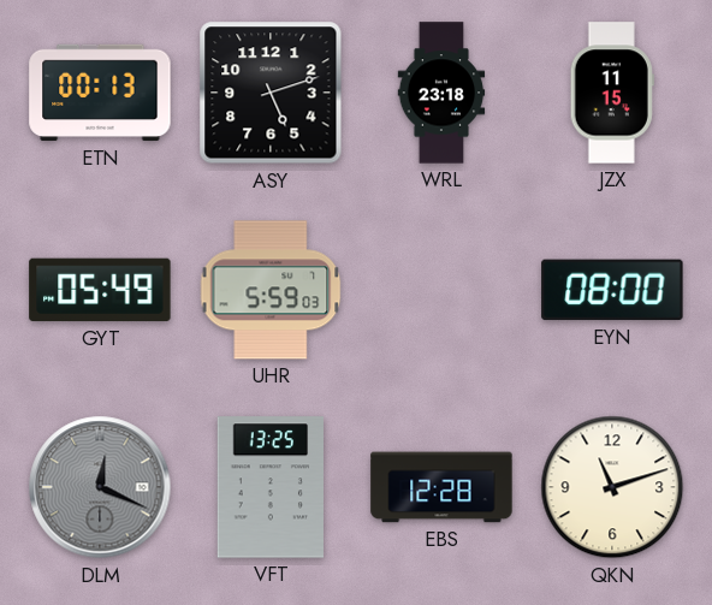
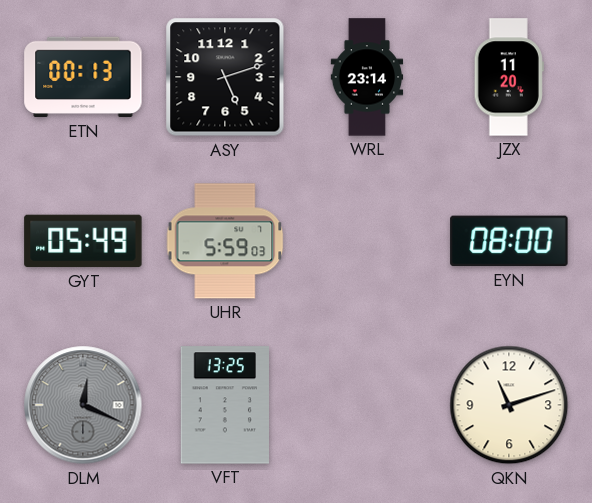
WRL: 23:18 -> 23:14 (367, 77)
JZX: 11:15 -> 11:20 (509, 77)
EBS: 12:28 -> none (441, 487)
